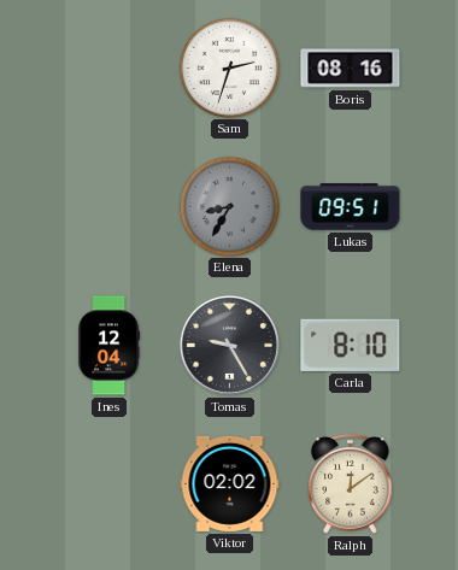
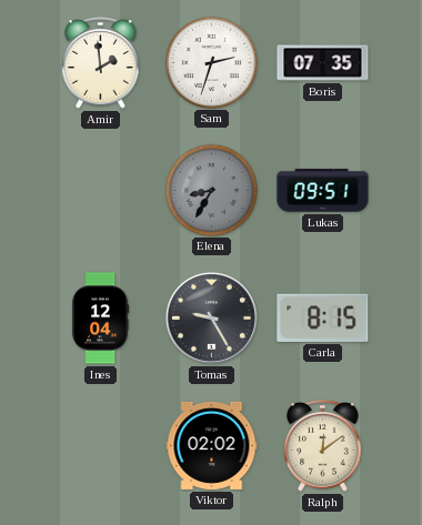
Amir: none -> 1:59 (101, 63)
Boris: 08:16 -> 07:35 (323, 63)
Carla: 8:10 -> 8:15 (323, 317)
